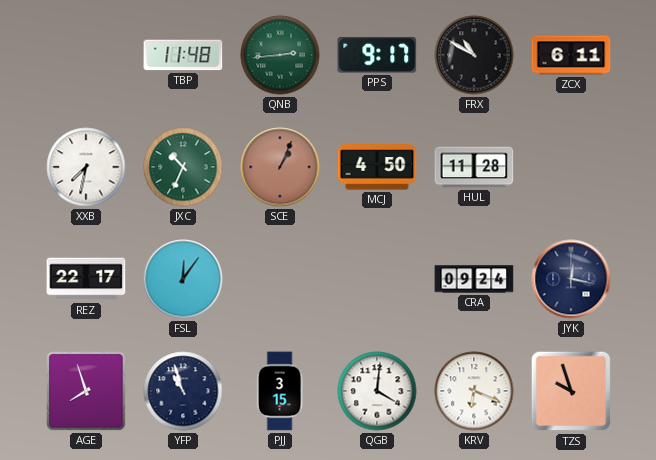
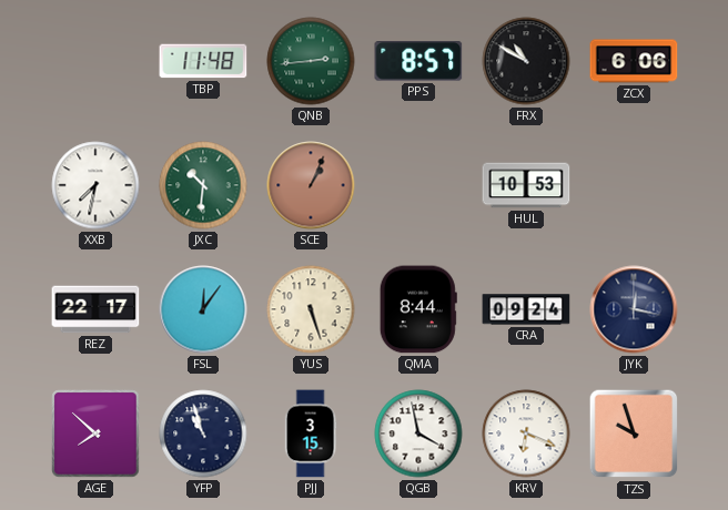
PPS: 9:17 -> 8:57 (418, 61)
ZCX: 6:11 -> 6:06 (634, 61)
JXC: 10:34 -> 10:31 (203, 185)
MCJ: 4:50 -> none (377, 167)
HUL: 11:28 -> 10:53 (526, 185)
YUS: none -> 5:27 (311, 309)
QMA: none -> 8:44 (418, 309)
AGE: 7:57 -> 7:52 (95, 433)
QGB: 4:01 -> 3:58 (418, 433)
